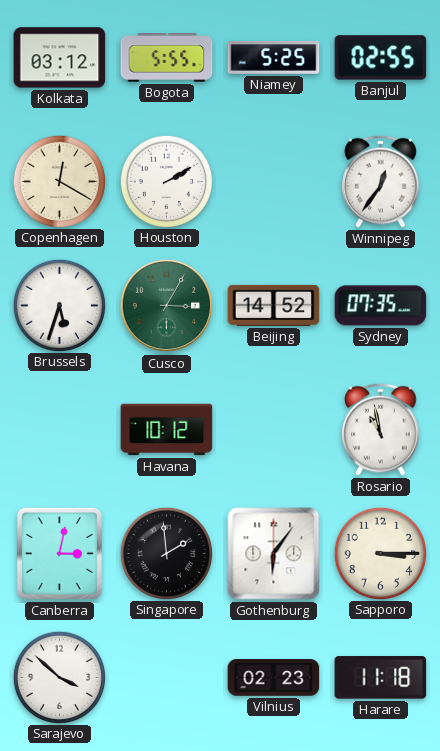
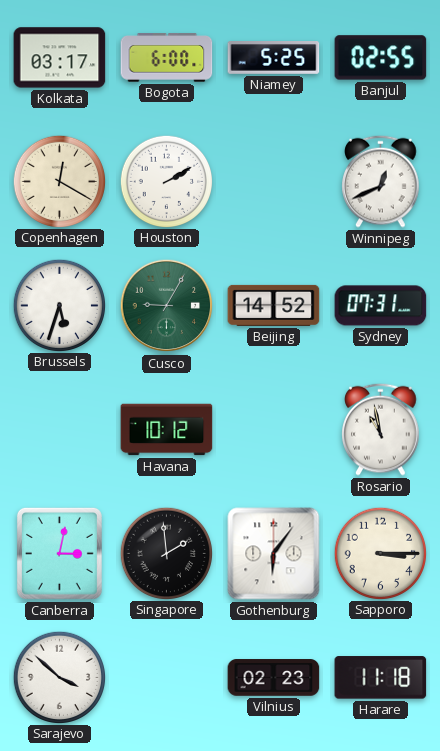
Kolkata: 03:12 -> 03:17 (60, 58)
Bogota: 5:55 -> 6:00 (167, 58)
Winnipeg: 12:36 -> 12:41 (381, 181)
Cusco: 3:05 -> 9:05 (167, 306)
Sydney: 07:35 -> 07:31 (381, 306)
